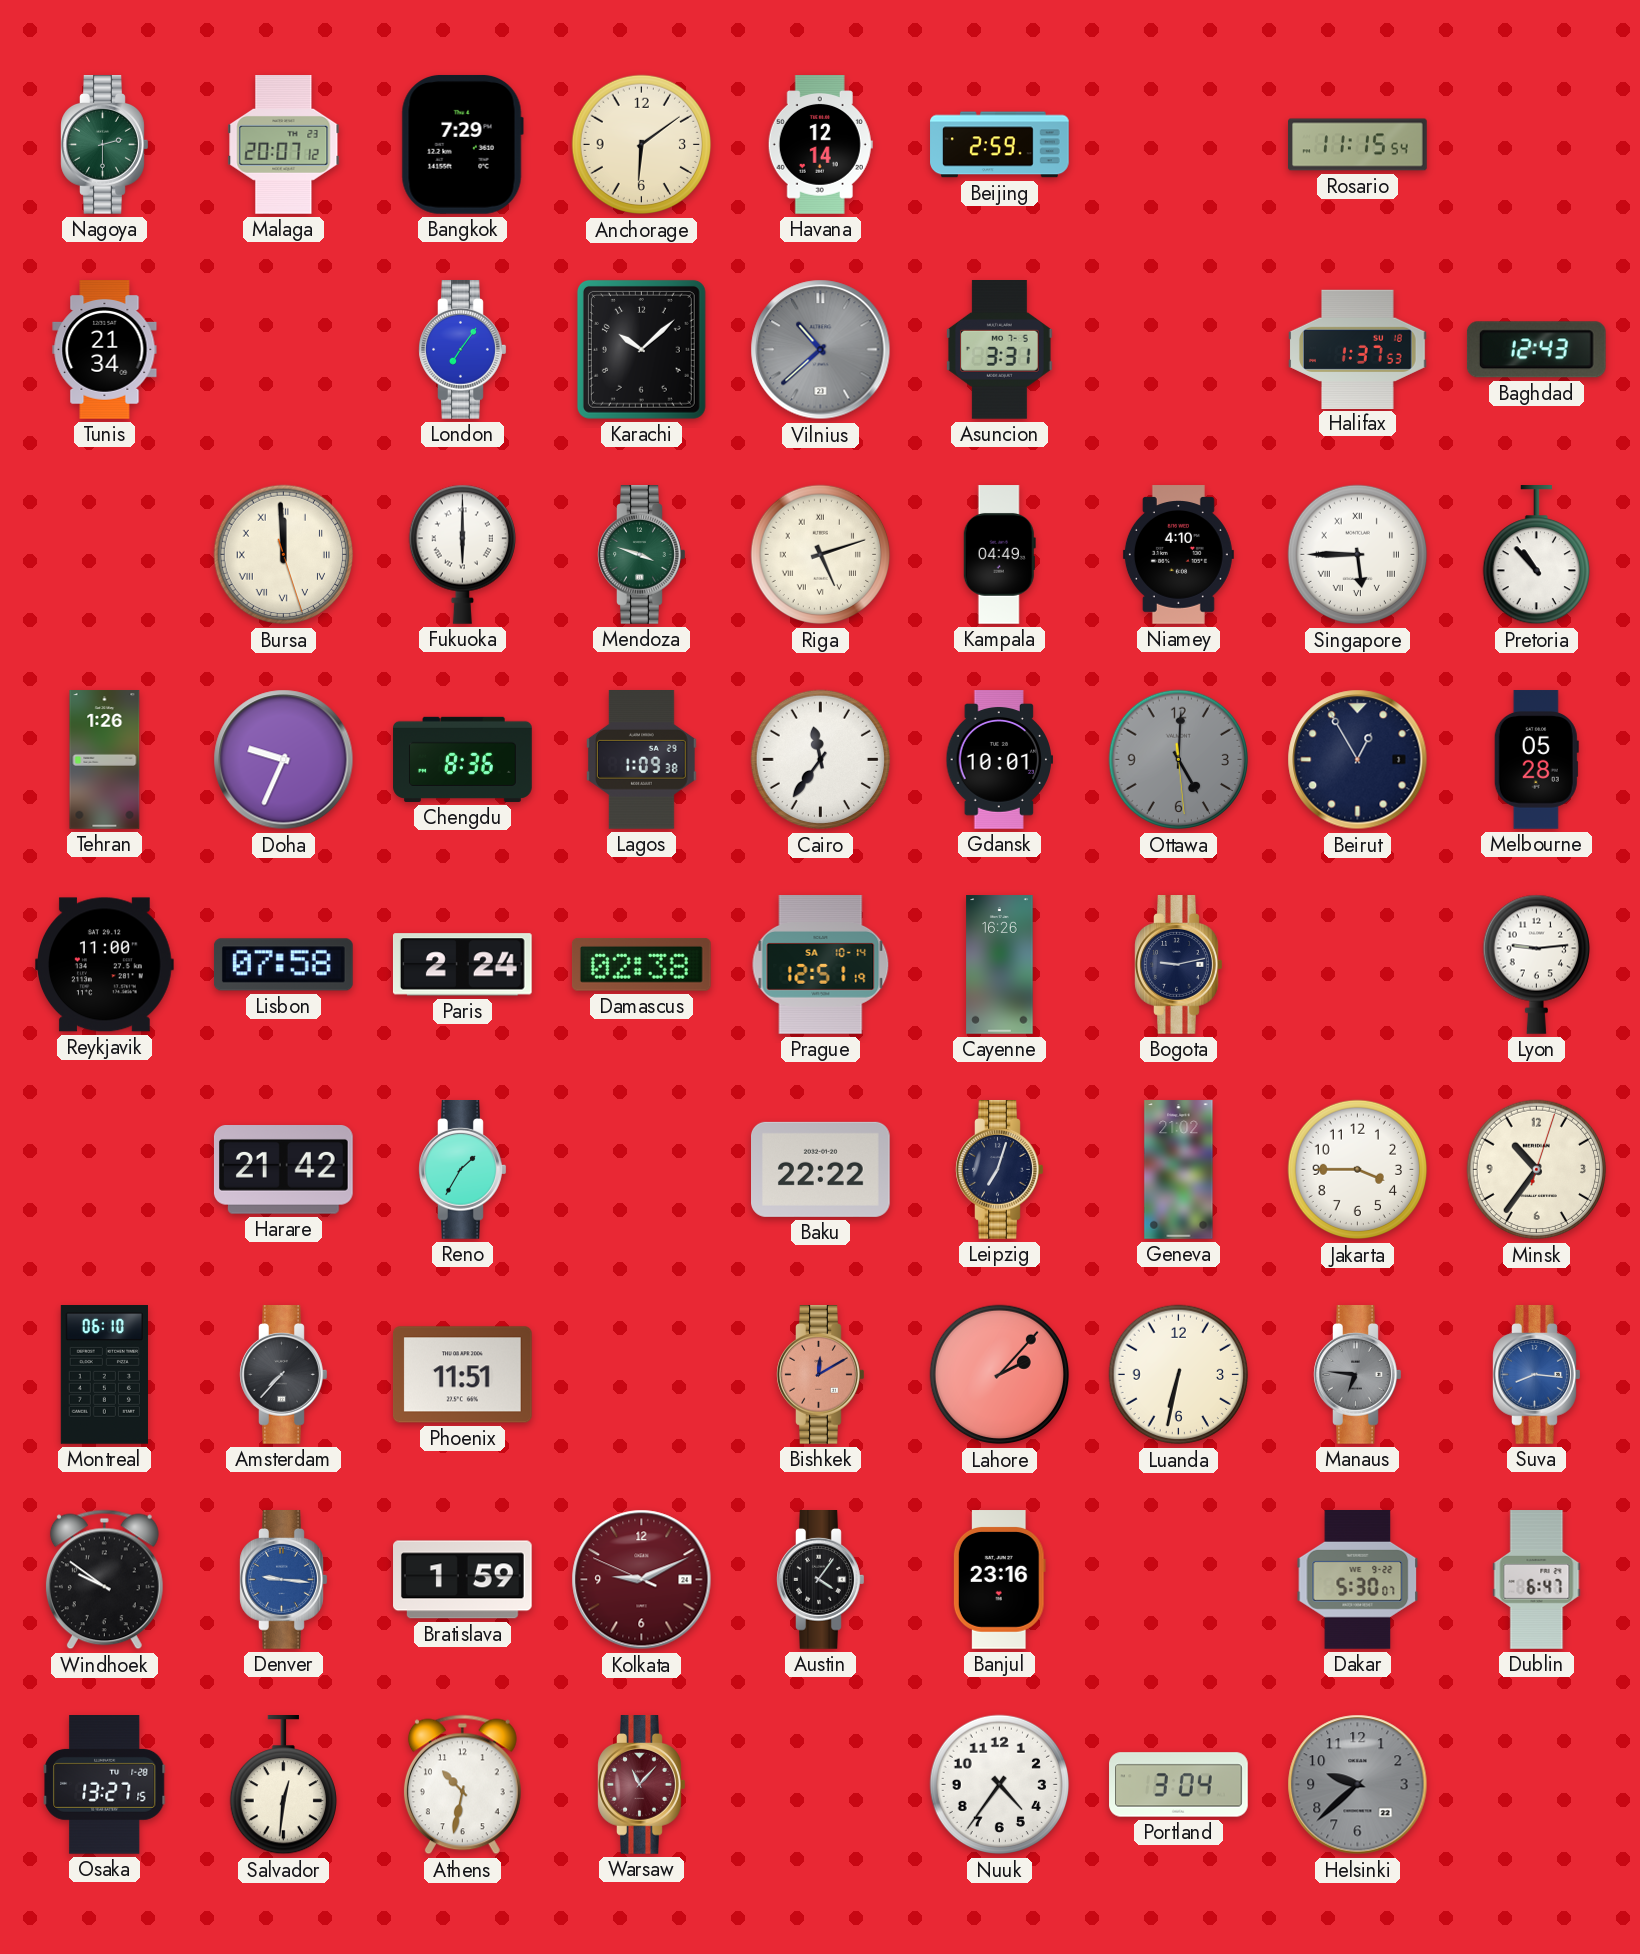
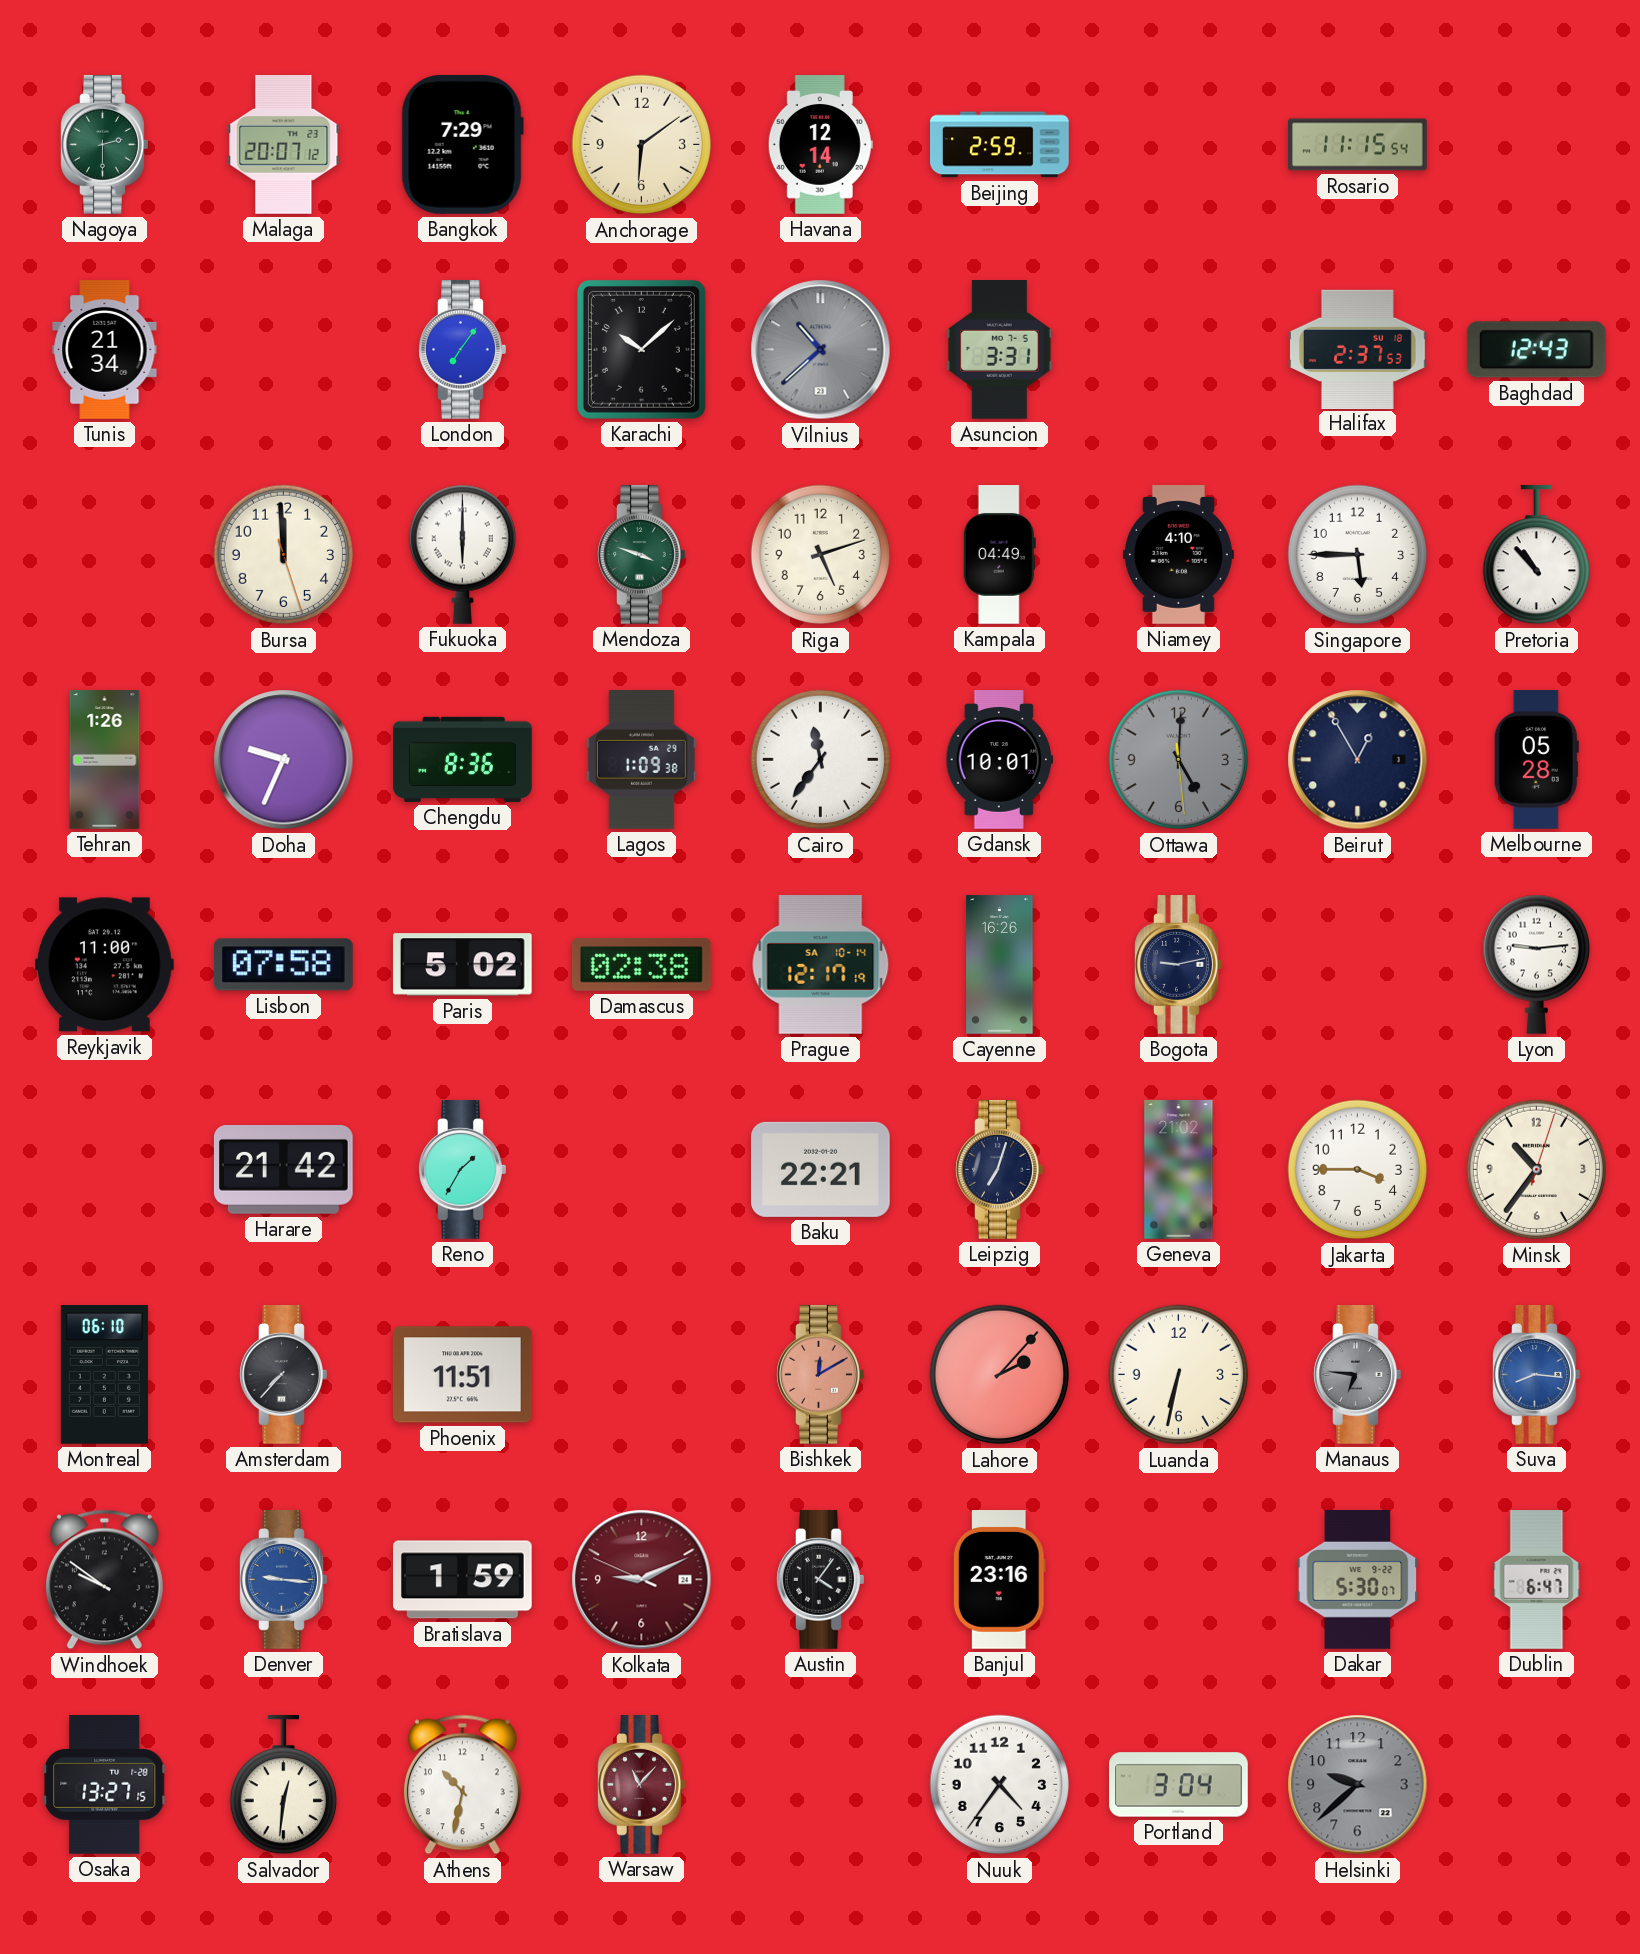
Halifax: 1:37 -> 2:37 (1358, 349)
Bursa numerals: Roman -> Arabic (284, 555)
Riga numerals: Roman -> Arabic (821, 555)
Singapore numerals: Roman -> Arabic (1358, 555)
Paris: 2:24 -> 5:02 (462, 965)
Prague: 12:51 -> 12:17 (821, 965)
Baku: 22:22 -> 22:21 (821, 1169)
